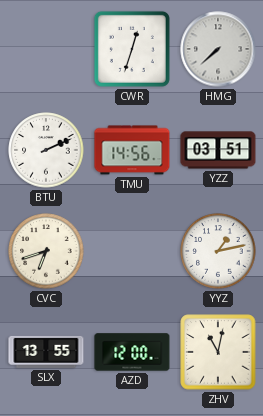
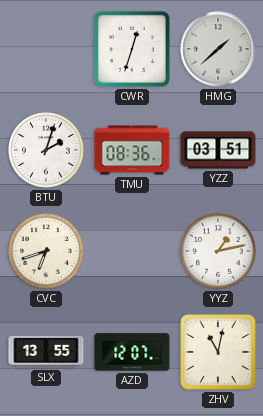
HMG: 7:38 -> 1:38 (218, 49)
BTU: 2:11 -> 2:03 (46, 150)
TMU: 14:56 -> 08:36 (132, 150)
AZD: 12:00 -> 12:07 (132, 352)
